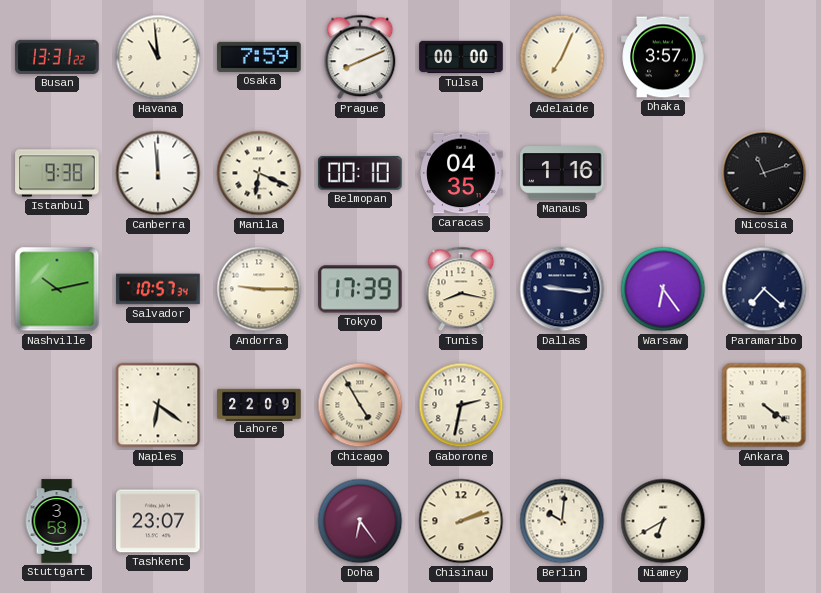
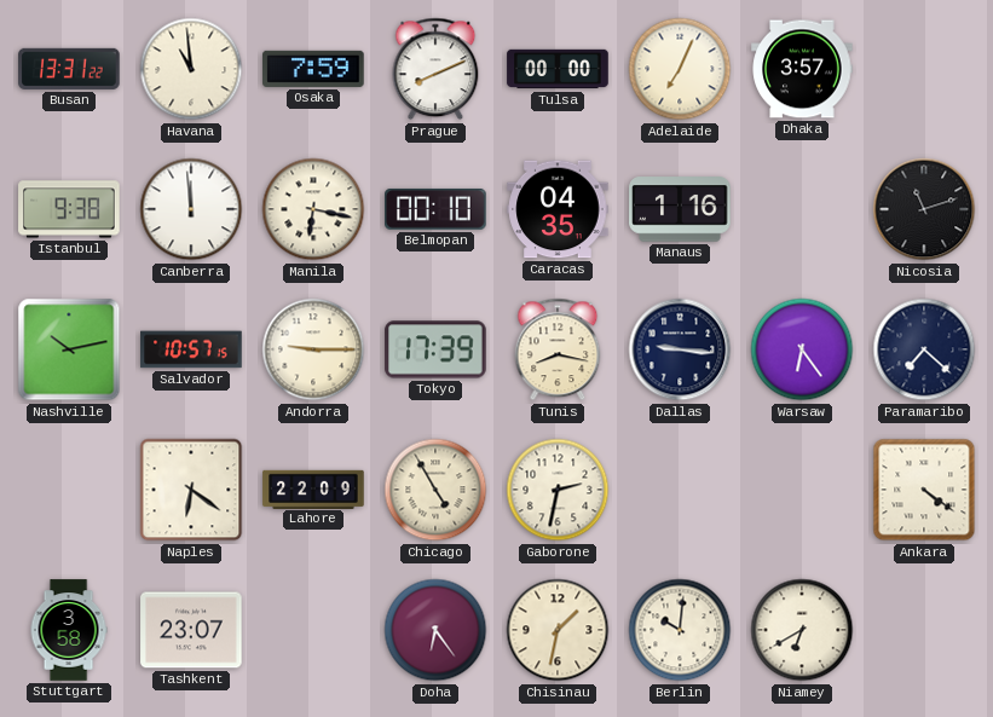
Manila: 6:19 -> 6:17 (313, 209)
Salvador: 10:57:34 -> 10:57:15 (191, 349)
Chisinau: 2:12 -> 1:32 (558, 630)
